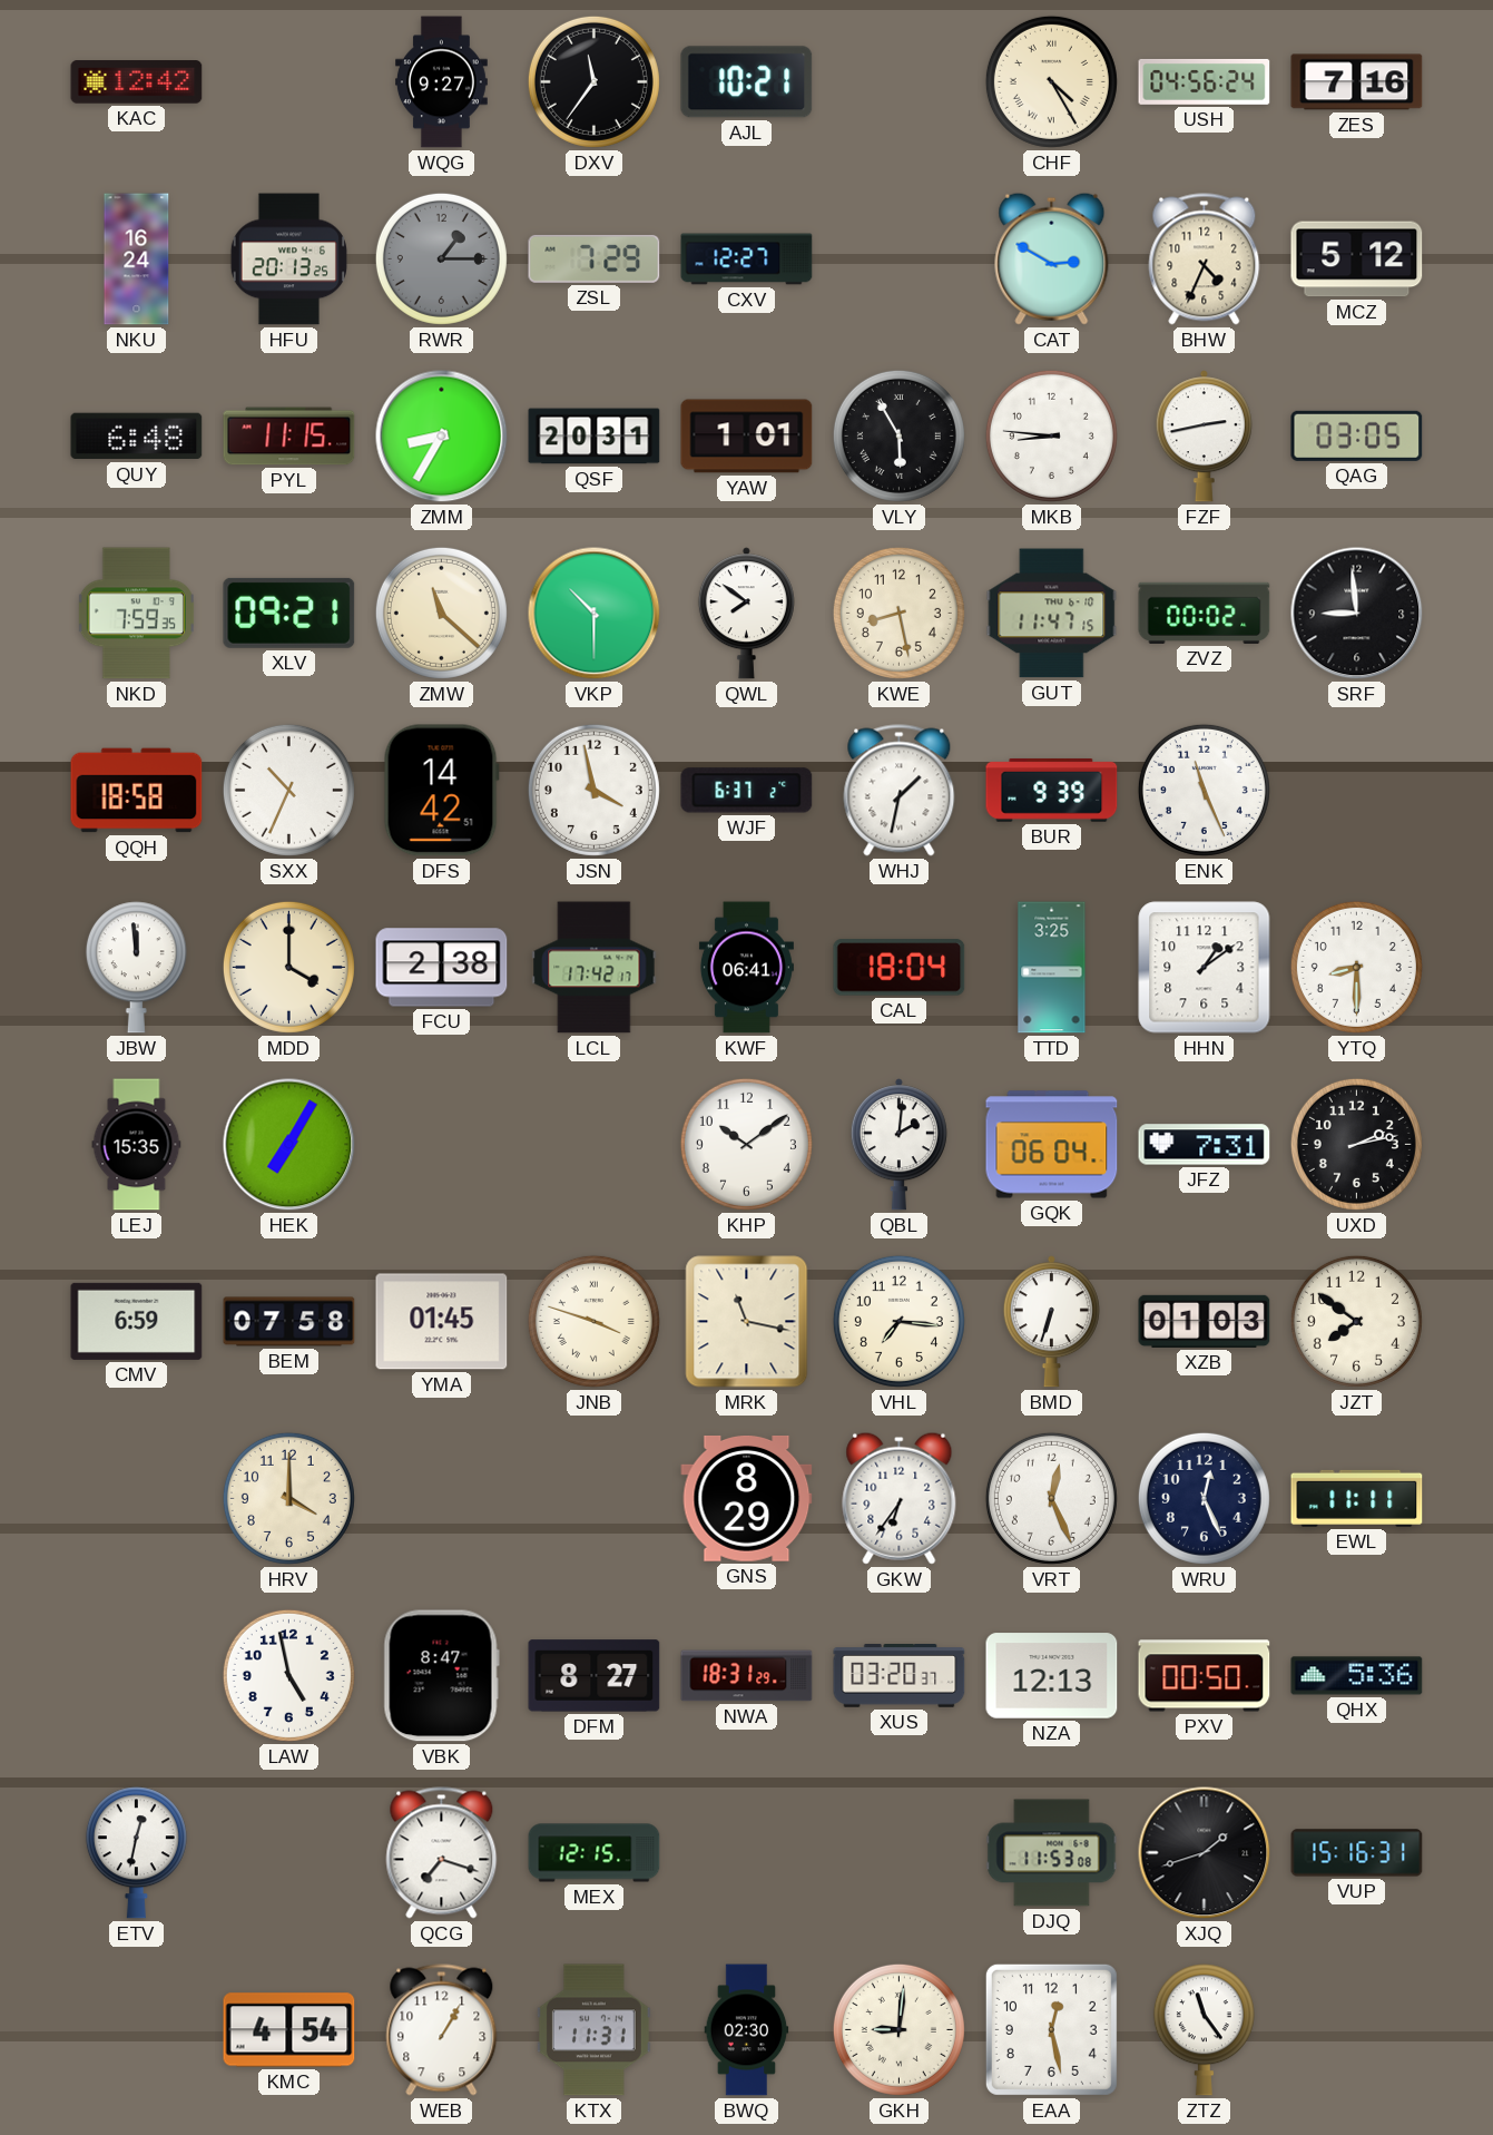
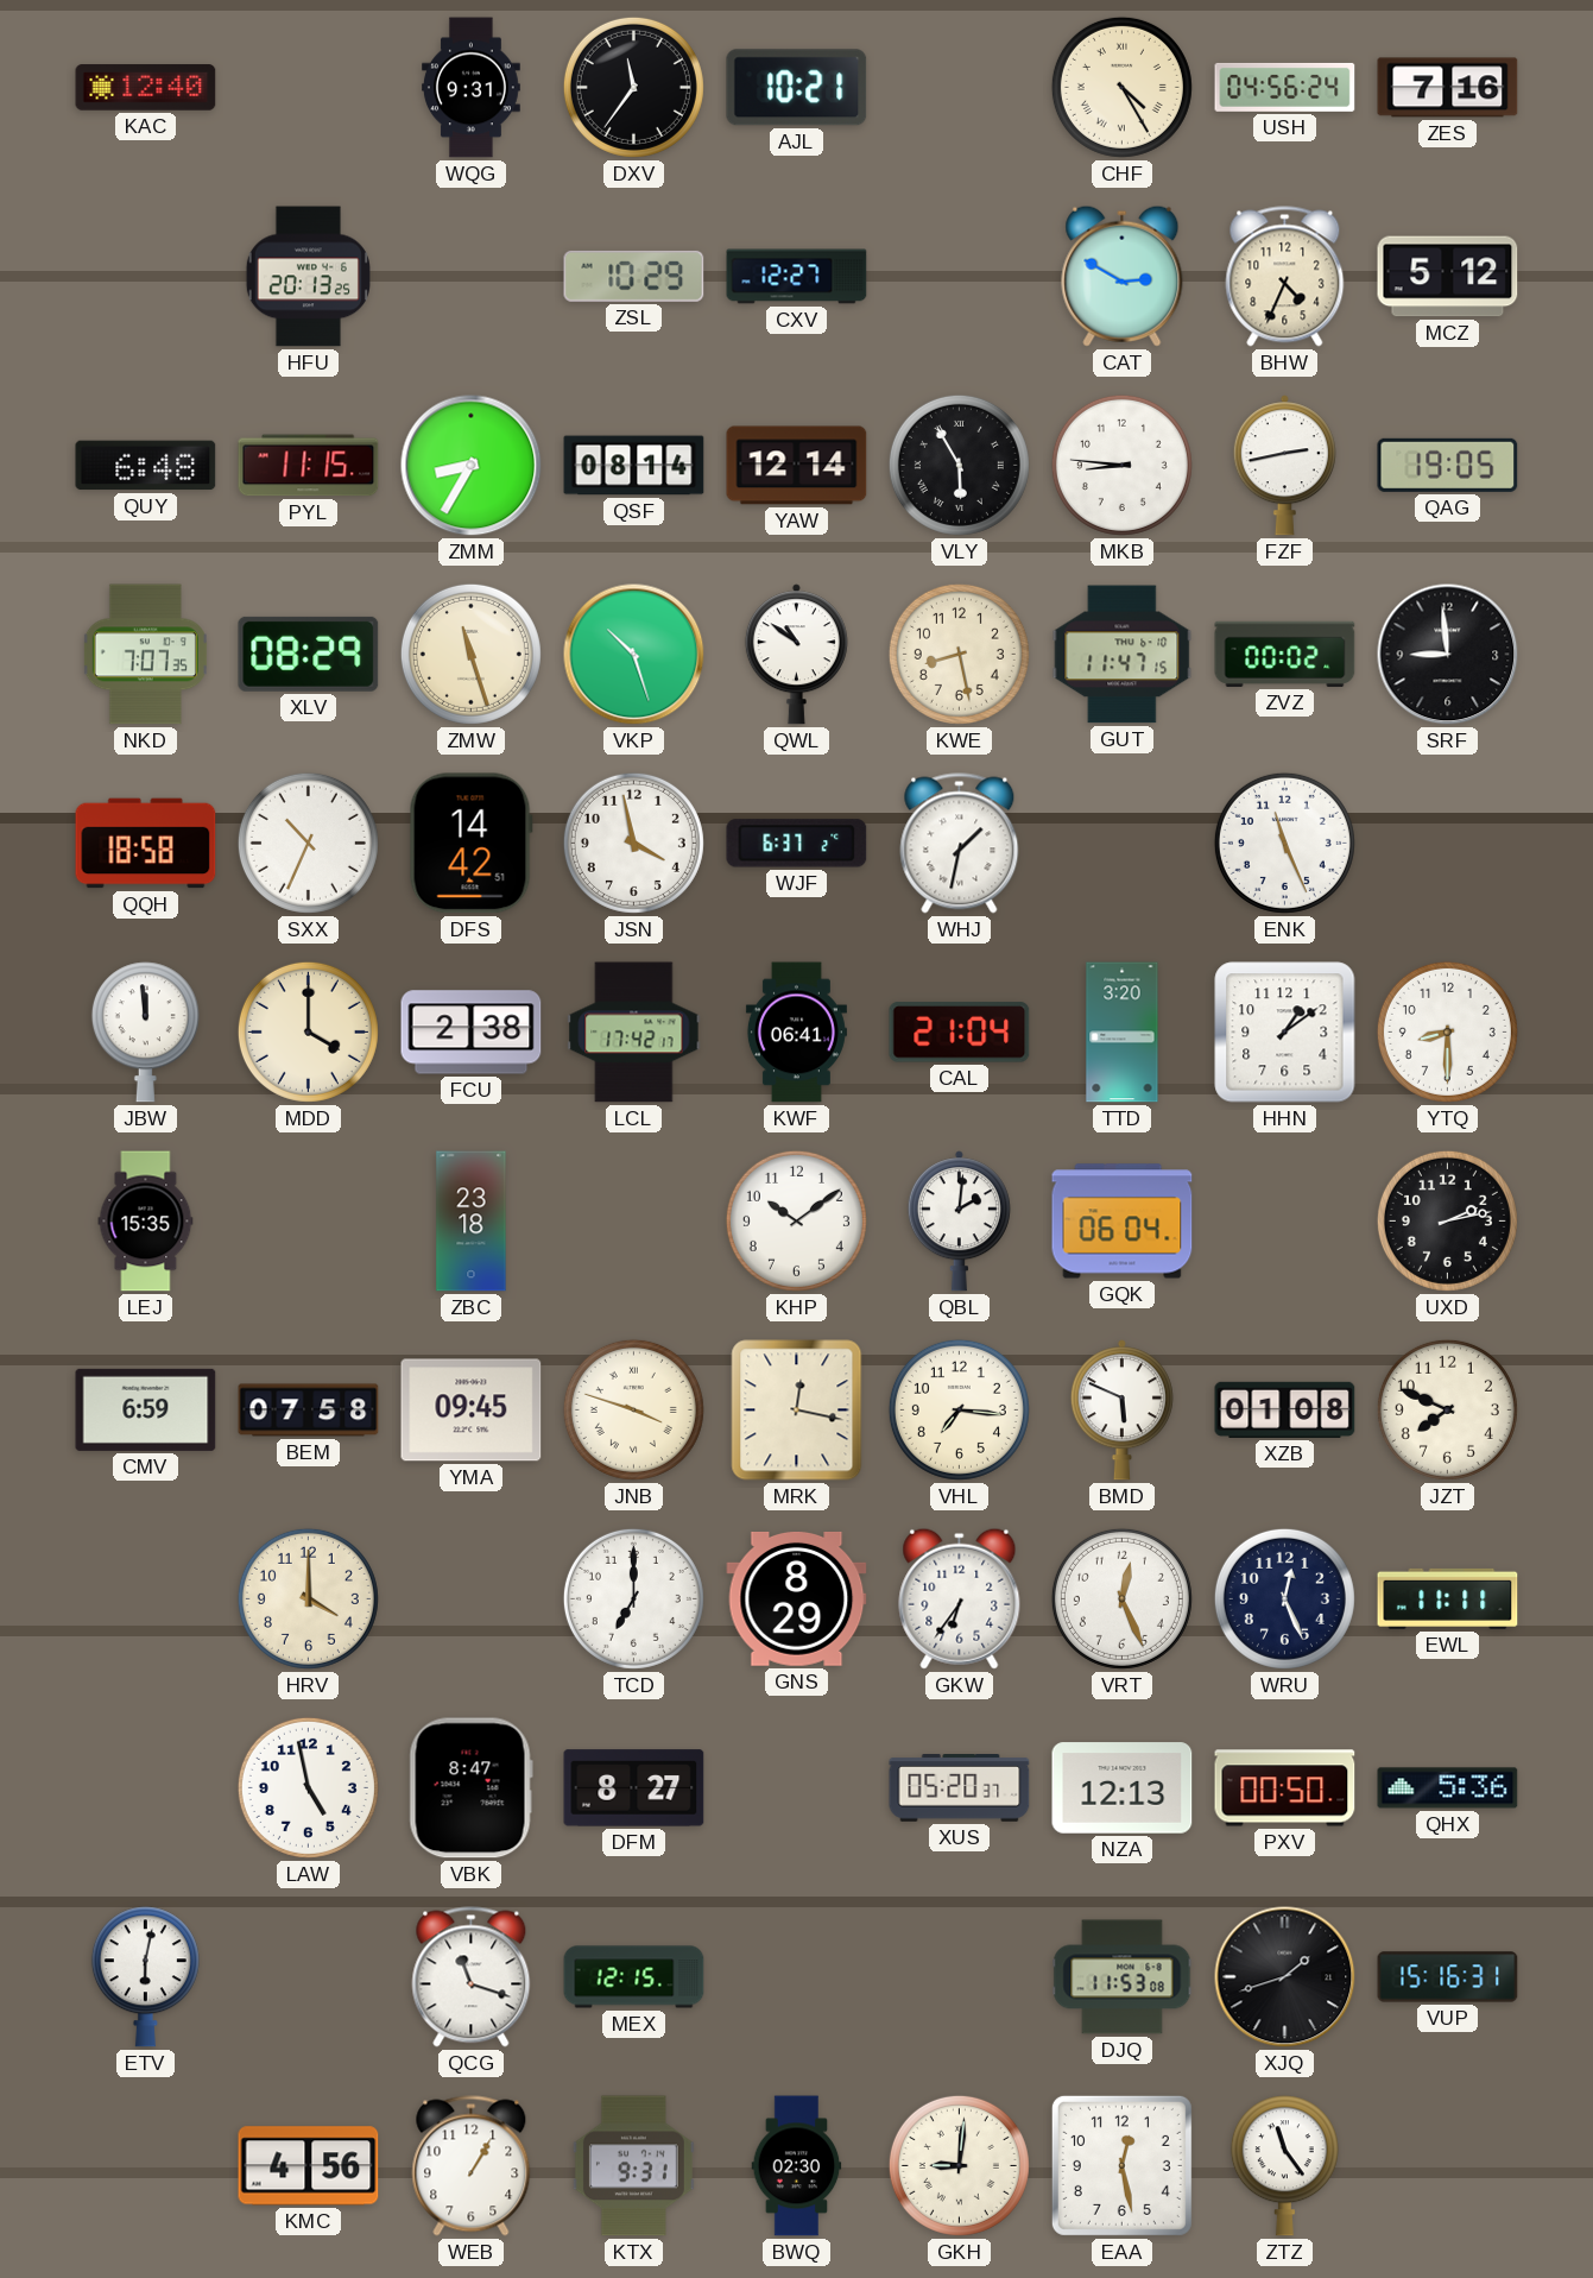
KAC: 12:42 -> 12:40 (146, 88)
WQG: 9:27 -> 9:31 (472, 88)
NKU: 16:24 -> none (137, 259)
RWR: 1:15 -> none (441, 258)
ZSL: 7:29 -> 10:29 (634, 276)
QSF: 20:31 -> 08:14 (634, 466)
YAW: 1:01 -> 12:14 (797, 466)
QAG: 03:05 -> 19:05 (1448, 465)
NKD: 7:59 -> 7:07 (145, 655)
XLV: 09:21 -> 08:29 (309, 654)
ZMW: 11:22 -> 11:27 (470, 654)
VKP: 10:30 -> 10:27 (634, 655)
QWL: 7:51 -> 10:51 (796, 655)
BUR: 9:39 -> none (1052, 790)
CAL: 18:04 -> 21:04 (960, 1033)
TTD: 3:25 -> 3:20 (1123, 1033)
HEK: 7:05 -> none (289, 1145)
ZBC: none -> 23:18 (472, 1222)
JFZ: 7:31 -> none (1205, 1145)
YMA: 01:45 -> 09:45 (472, 1411)
MRK: 11:17 -> 12:17 (797, 1411)
BMD: 6:33 -> 5:49 (1121, 1411)
XZB: 01:03 -> 01:08 (1285, 1409)
JZT: 7:51 -> 7:49 (1447, 1409)
TCD: none -> 7:00 (633, 1598)
NWA: 18:31 -> none (747, 1676)
XUS: 03:20 -> 05:20 (960, 1788)
ETV: 12:32 -> 6:02 (145, 1977)
QCG: 7:18 -> 11:18 (472, 1977)
KMC: 4:54 -> 4:56 (309, 2166)
KTX: 11:31 -> 9:31 (633, 2166)
